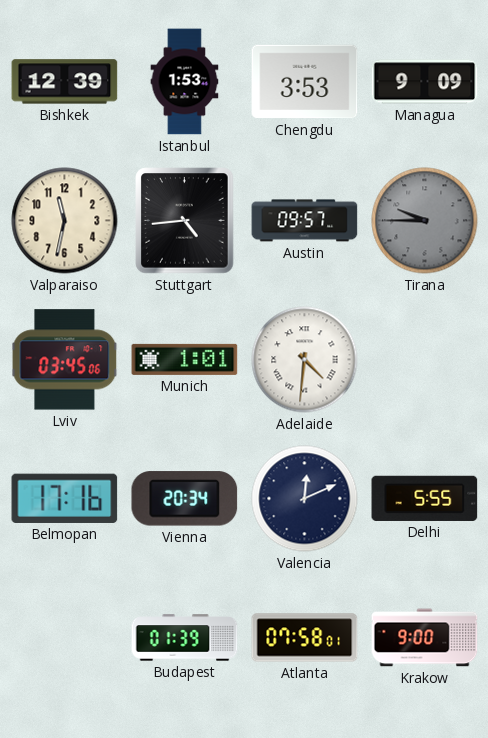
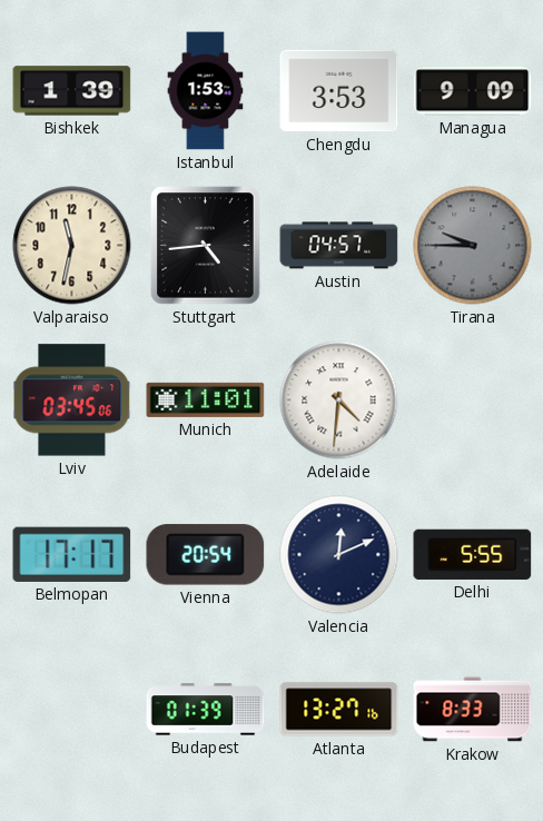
Bishkek: 12:39 -> 1:39 (72, 91)
Austin: 09:57 -> 04:57 (339, 246)
Munich: 1:01 -> 11:01 (206, 399)
Belmopan: 17:16 -> 17:17 (72, 554)
Vienna: 20:34 -> 20:54 (206, 555)
Atlanta: 07:58 -> 13:27 (339, 710)
Krakow: 9:00 -> 8:33 (473, 710)
